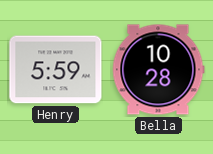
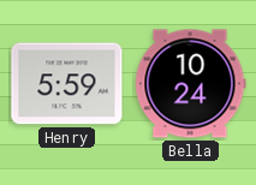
Bella: 10:28 -> 10:24 (190, 84)
